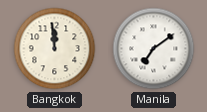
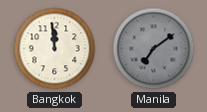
Manila dial: white -> grey (154, 49)
